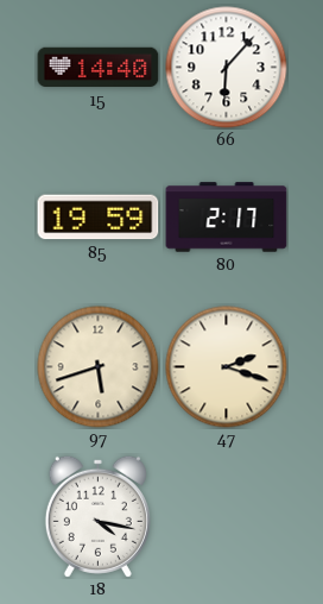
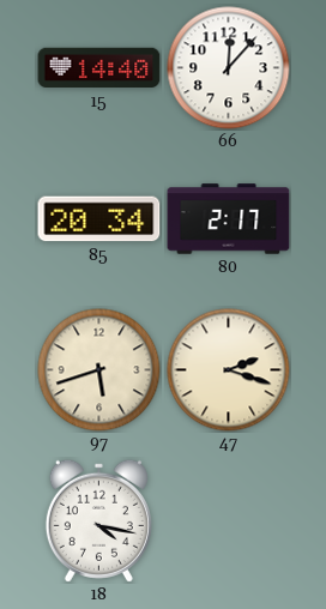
66: 6:07 -> 12:07 (229, 68)
85: 19:59 -> 20:34 (99, 219)
